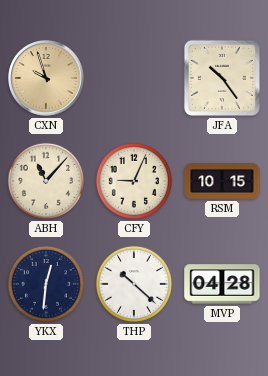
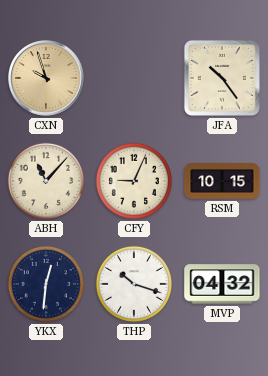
THP: 10:22 -> 10:18 (134, 284)
MVP: 04:28 -> 04:32 (222, 284)
